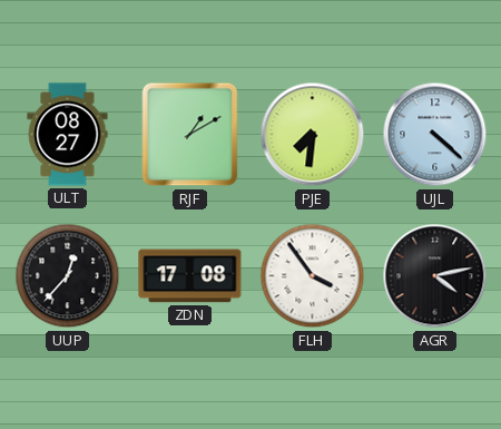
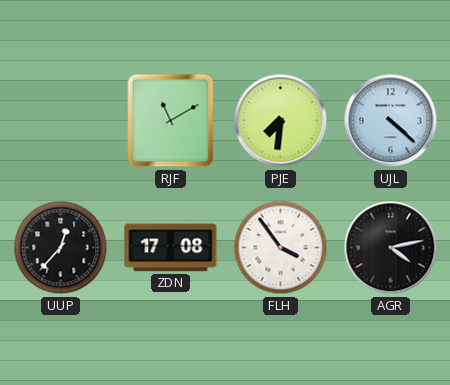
ULT: 08:27 -> none (68, 135)
RJF: 1:10 -> 11:10 (171, 121)
